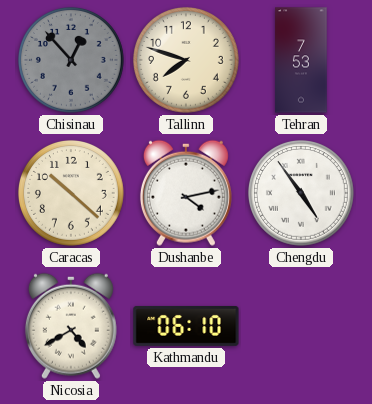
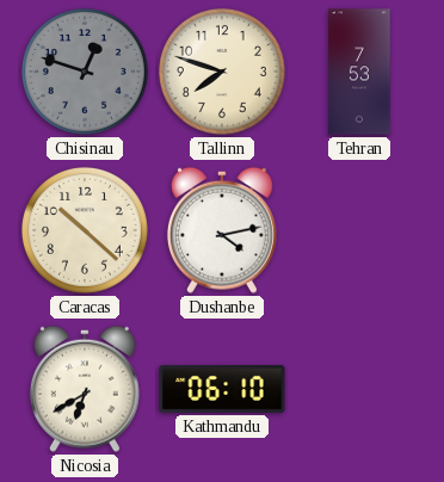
Chisinau: 12:53 -> 12:48 (85, 72)
Chengdu: 4:54 -> none (301, 193)
Nicosia: 4:40 -> 6:40 (85, 389)
